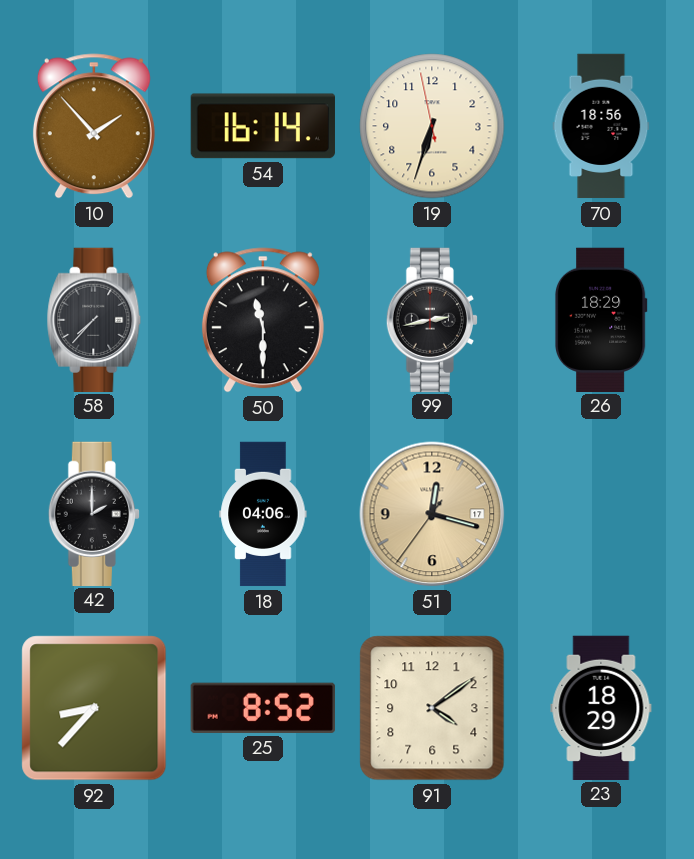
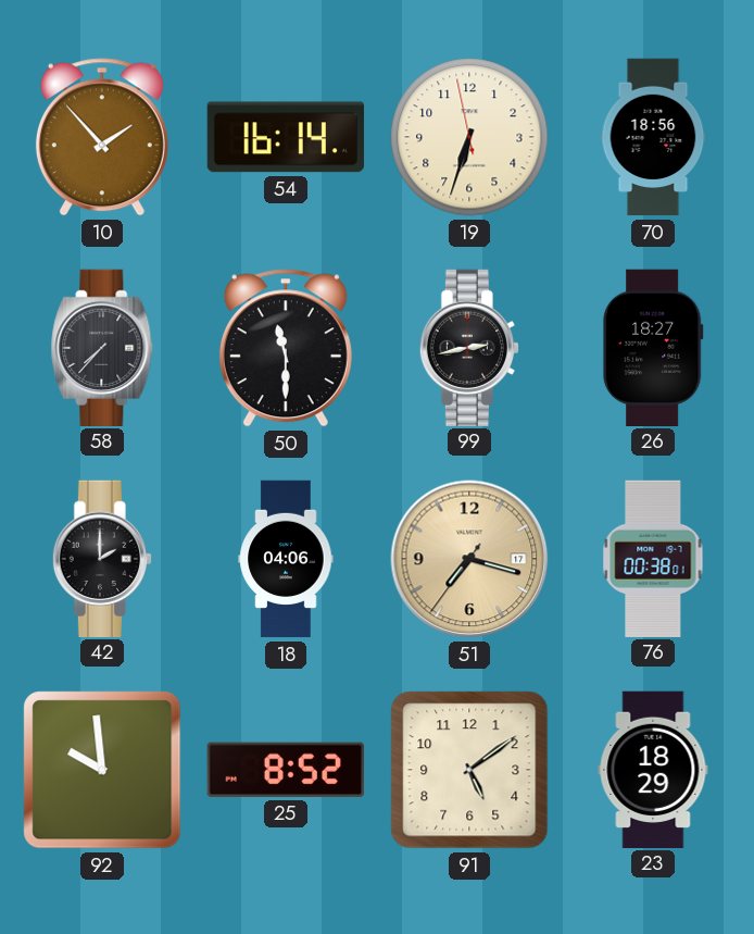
26: 18:29 -> 18:27 (653, 347)
51: 12:17 -> 7:17 (469, 559)
76: none -> 00:38 (653, 558)
92: 8:37 -> 9:59 (102, 770)
91: 4:09 -> 5:09 (469, 770)
